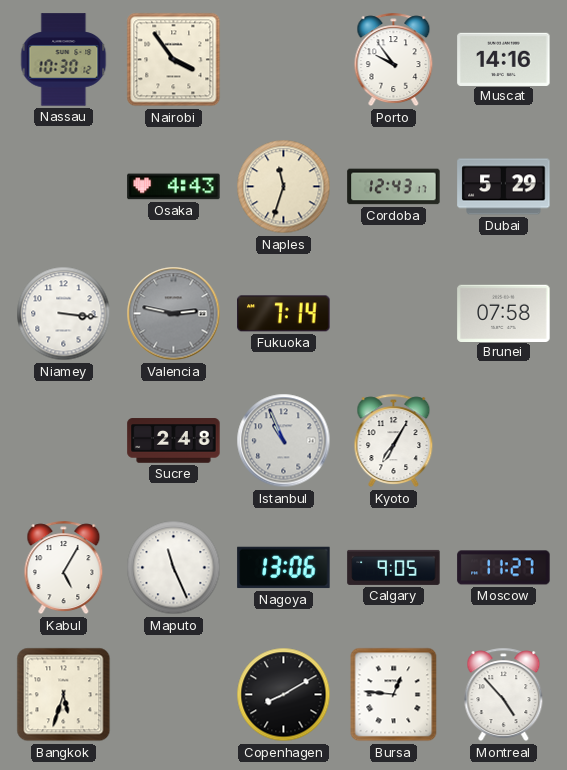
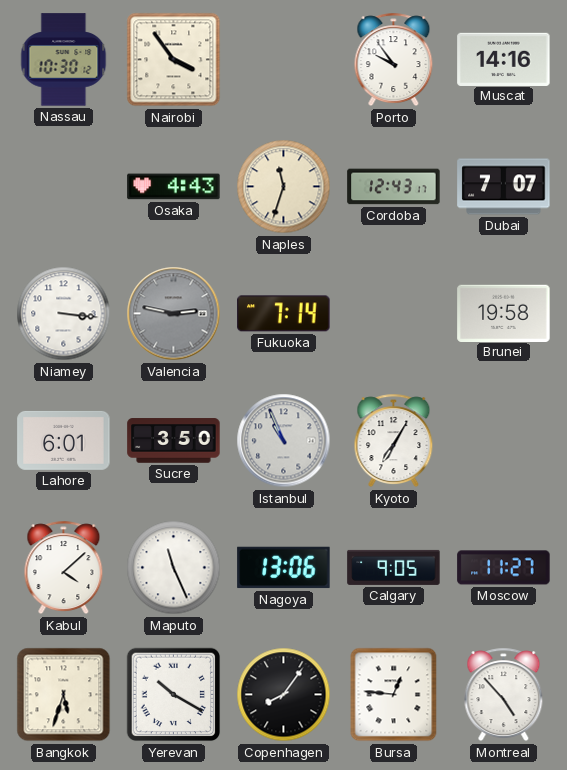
Dubai: 5:29 -> 7:07 (504, 187)
Brunei: 07:58 -> 19:58 (504, 313)
Lahore: none -> 6:01 (64, 440)
Sucre: 2:48 -> 3:50 (174, 441)
Kabul: 5:05 -> 4:08 (64, 568)
Yerevan: none -> 10:20 (174, 695)
Copenhagen: 8:10 -> 8:06 (284, 695)
